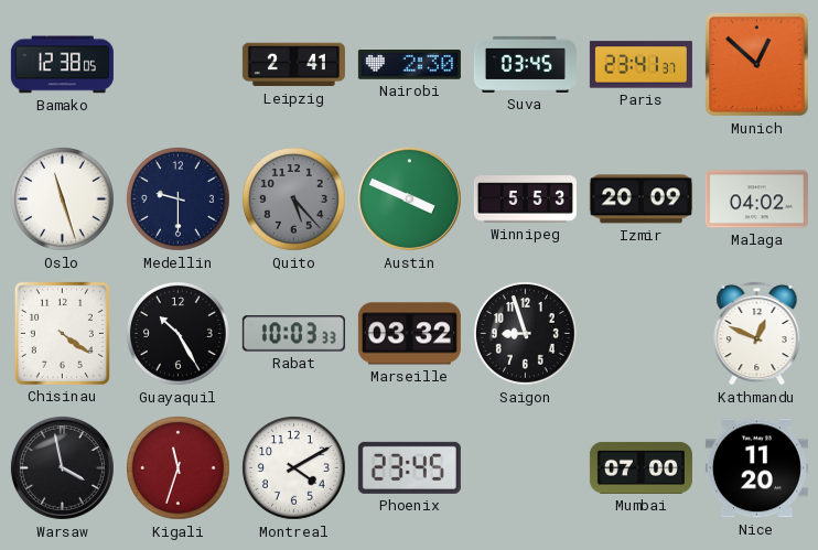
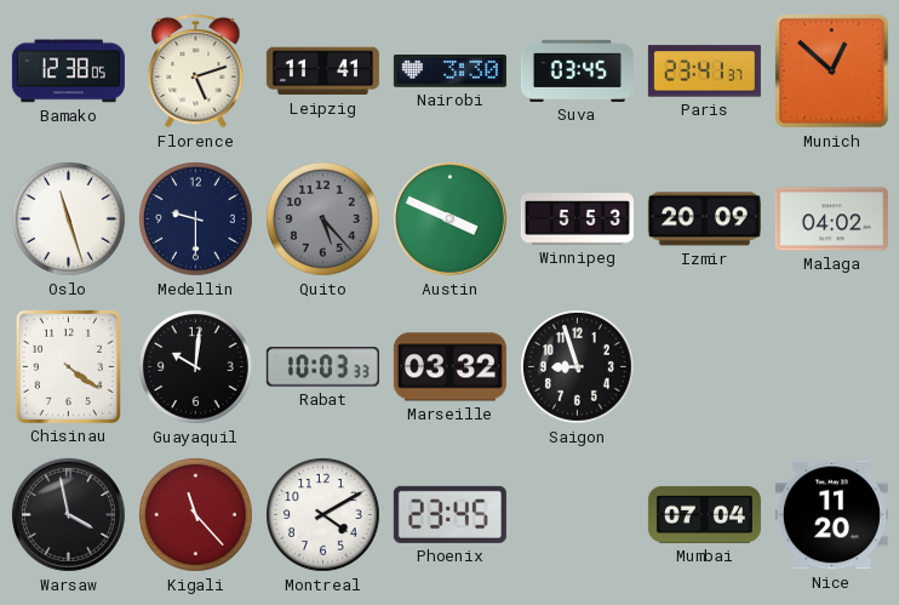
Florence: none -> 5:12 (196, 70)
Leipzig: 2:41 -> 11:41 (322, 72)
Nairobi: 2:30 -> 3:30 (449, 72)
Guayaquil: 10:25 -> 10:01 (196, 367)
Kathmandu: 12:49 -> none (757, 333)
Kigali: 11:33 -> 11:23 (196, 515)
Mumbai: 07:00 -> 07:04 (704, 514)
